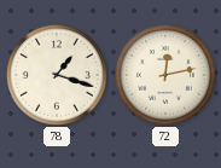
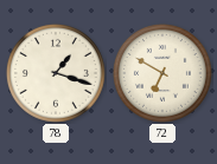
72: 12:13 -> 6:50 (162, 73)
